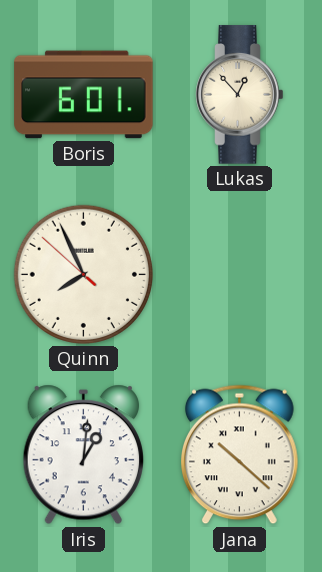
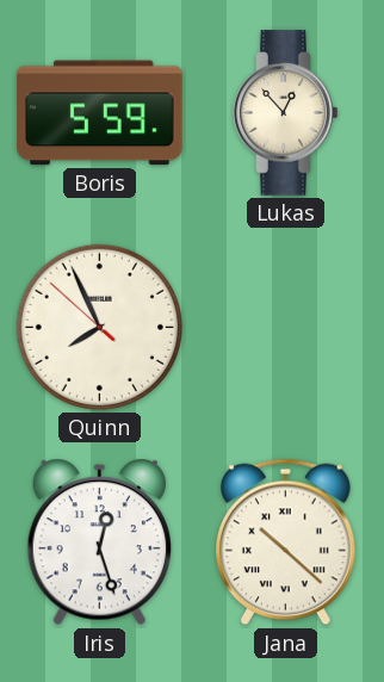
Boris: 6:01 -> 5:59 (100, 113)
Iris: 1:01 -> 12:27 (99, 542)
